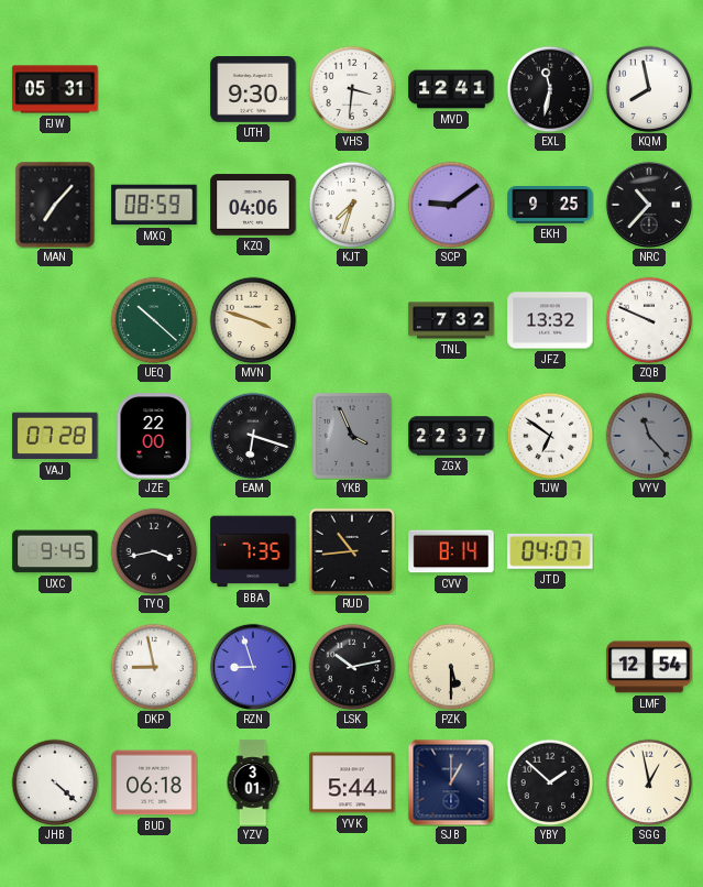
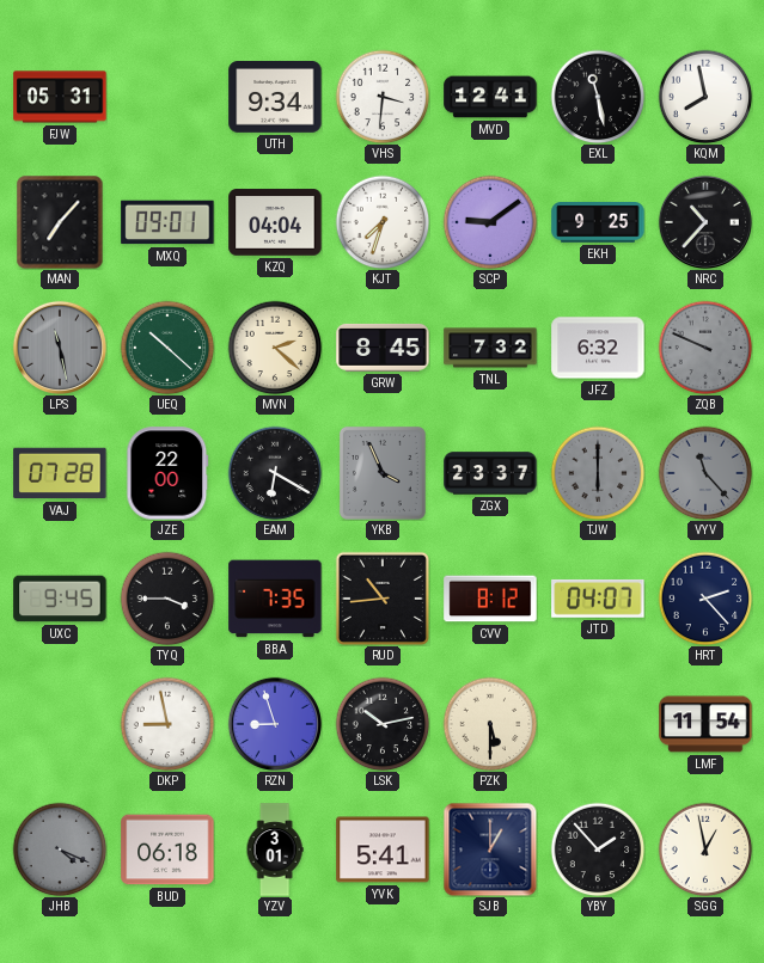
UTH: 9:30 -> 9:34 (275, 98)
EXL: 11:32 -> 11:28 (598, 97)
MXQ: 08:59 -> 09:01 (167, 222)
KZQ: 04:06 -> 04:04 (275, 222)
LPS: none -> 11:28 (60, 348)
MVN: 3:48 -> 2:22 (275, 348)
GRW: none -> 8:45 (383, 348)
JFZ: 13:32 -> 6:32 (598, 348)
ZQB dial: white -> grey (705, 348)
EAM: 6:18 -> 6:20 (275, 473)
ZGX: 22:37 -> 23:37 (490, 473)
TJW: 6:51 -> 6:00 (598, 473)
TJW dial: white -> grey (598, 473)
TYQ: 3:43 -> 3:45 (167, 599)
CVV: 8:14 -> 8:12 (490, 599)
HRT: none -> 2:23 (705, 599)
LMF: 12:54 -> 11:54 (705, 724)
JHB: 4:22 -> 4:19 (60, 849)
JHB dial: white -> grey (60, 849)
YVK: 5:44 -> 5:41 (383, 849)
YBY: 1:52 -> 1:53 (598, 849)
